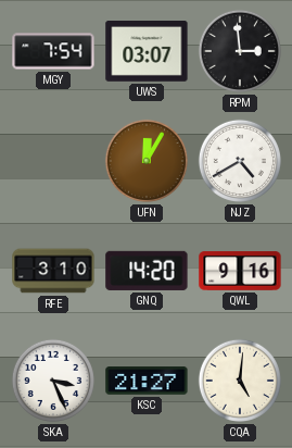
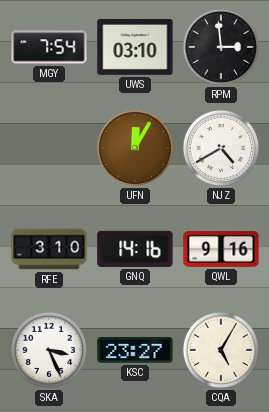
UWS: 03:07 -> 03:10 (135, 48)
GNQ: 14:20 -> 14:16 (135, 249)
KSC: 21:27 -> 23:27 (135, 350)
CQA: 5:01 -> 5:05 (221, 350)
